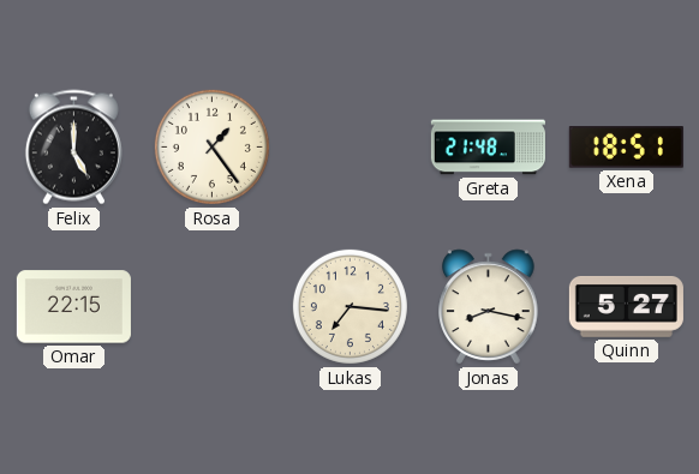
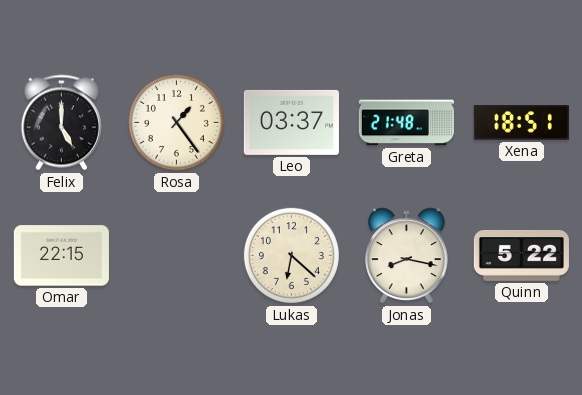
Leo: none -> 03:37 (291, 122)
Lukas: 7:16 -> 6:22 (291, 255)
Quinn: 5:27 -> 5:22 (521, 256)
